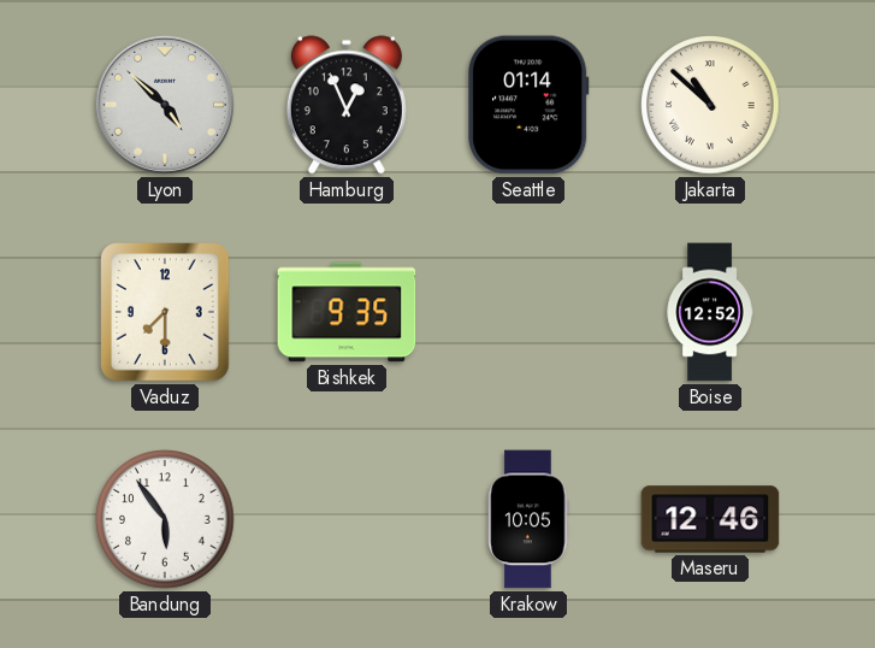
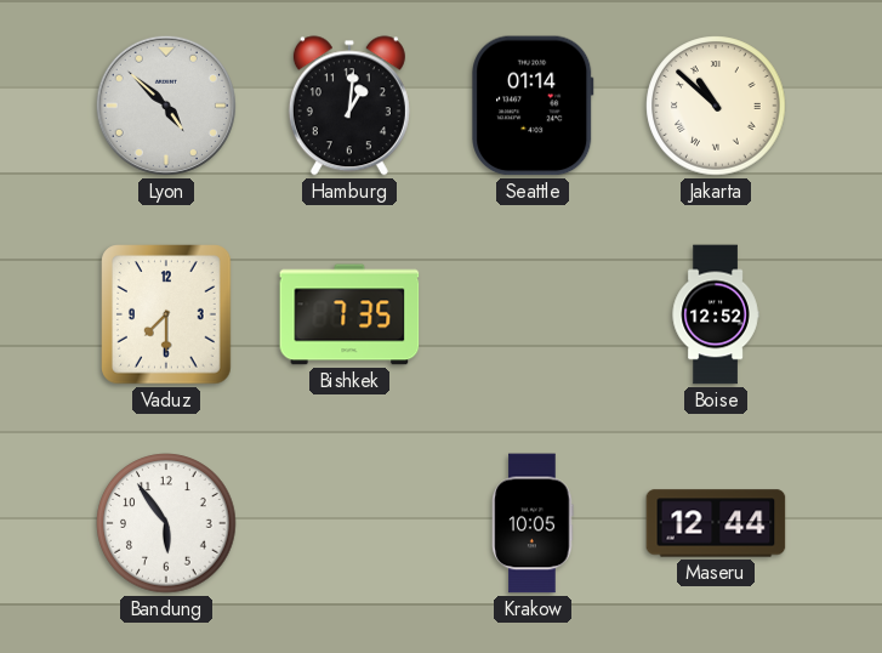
Hamburg: 12:56 -> 1:01 (349, 106)
Bishkek: 9:35 -> 7:35 (349, 314)
Maseru: 12:46 -> 12:44 (716, 523)
